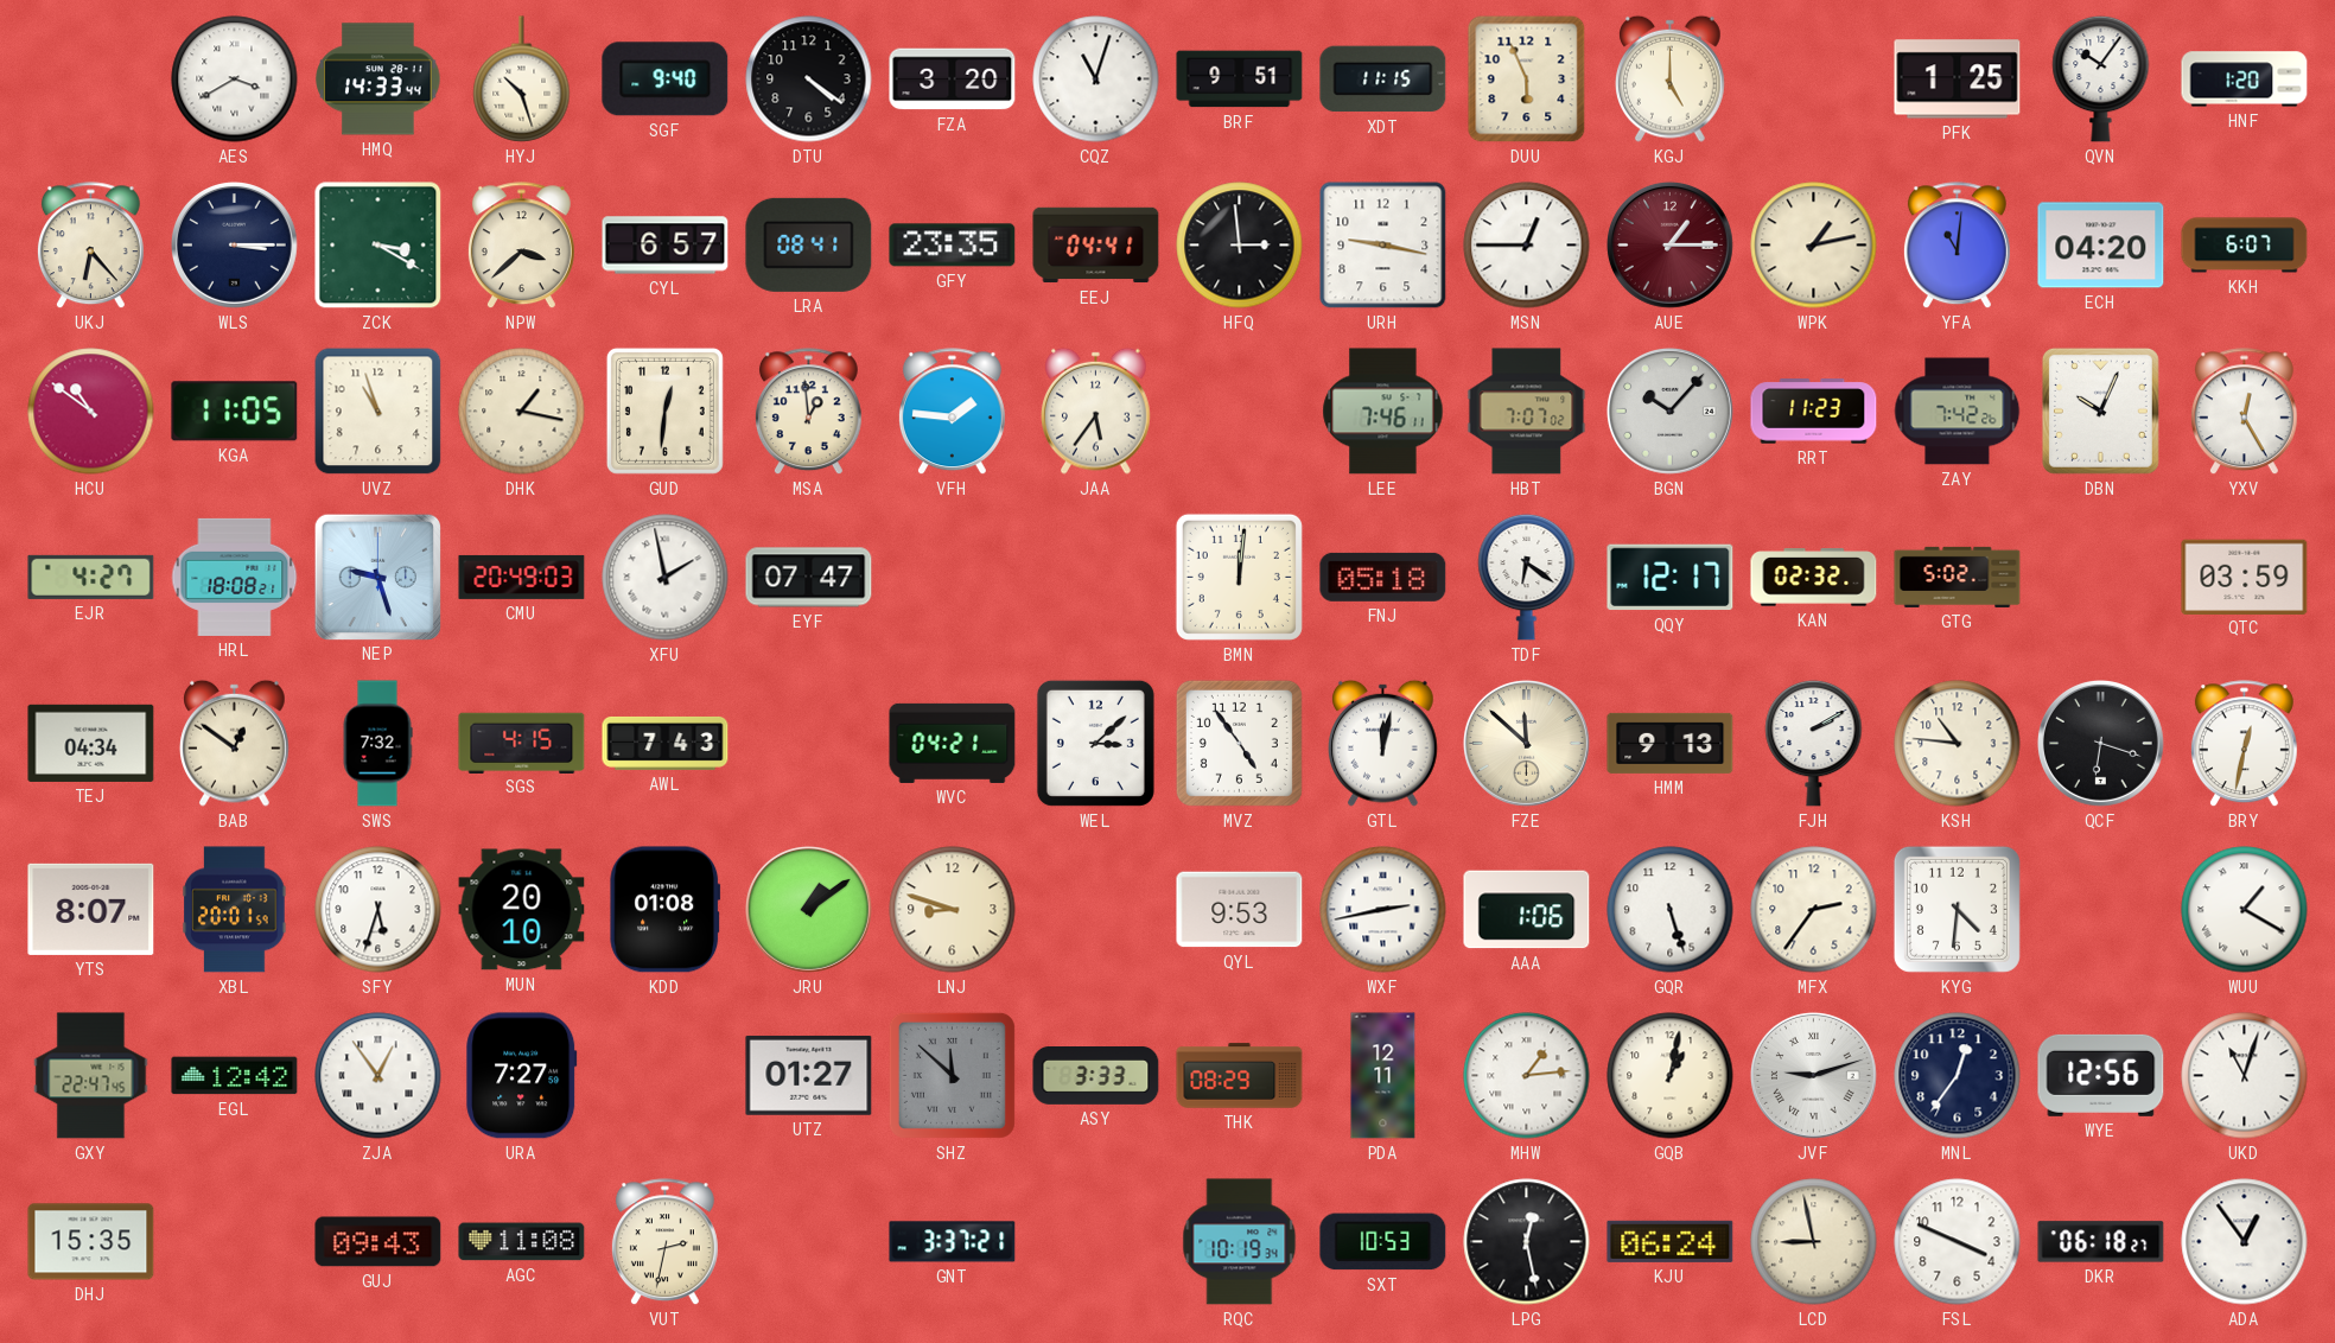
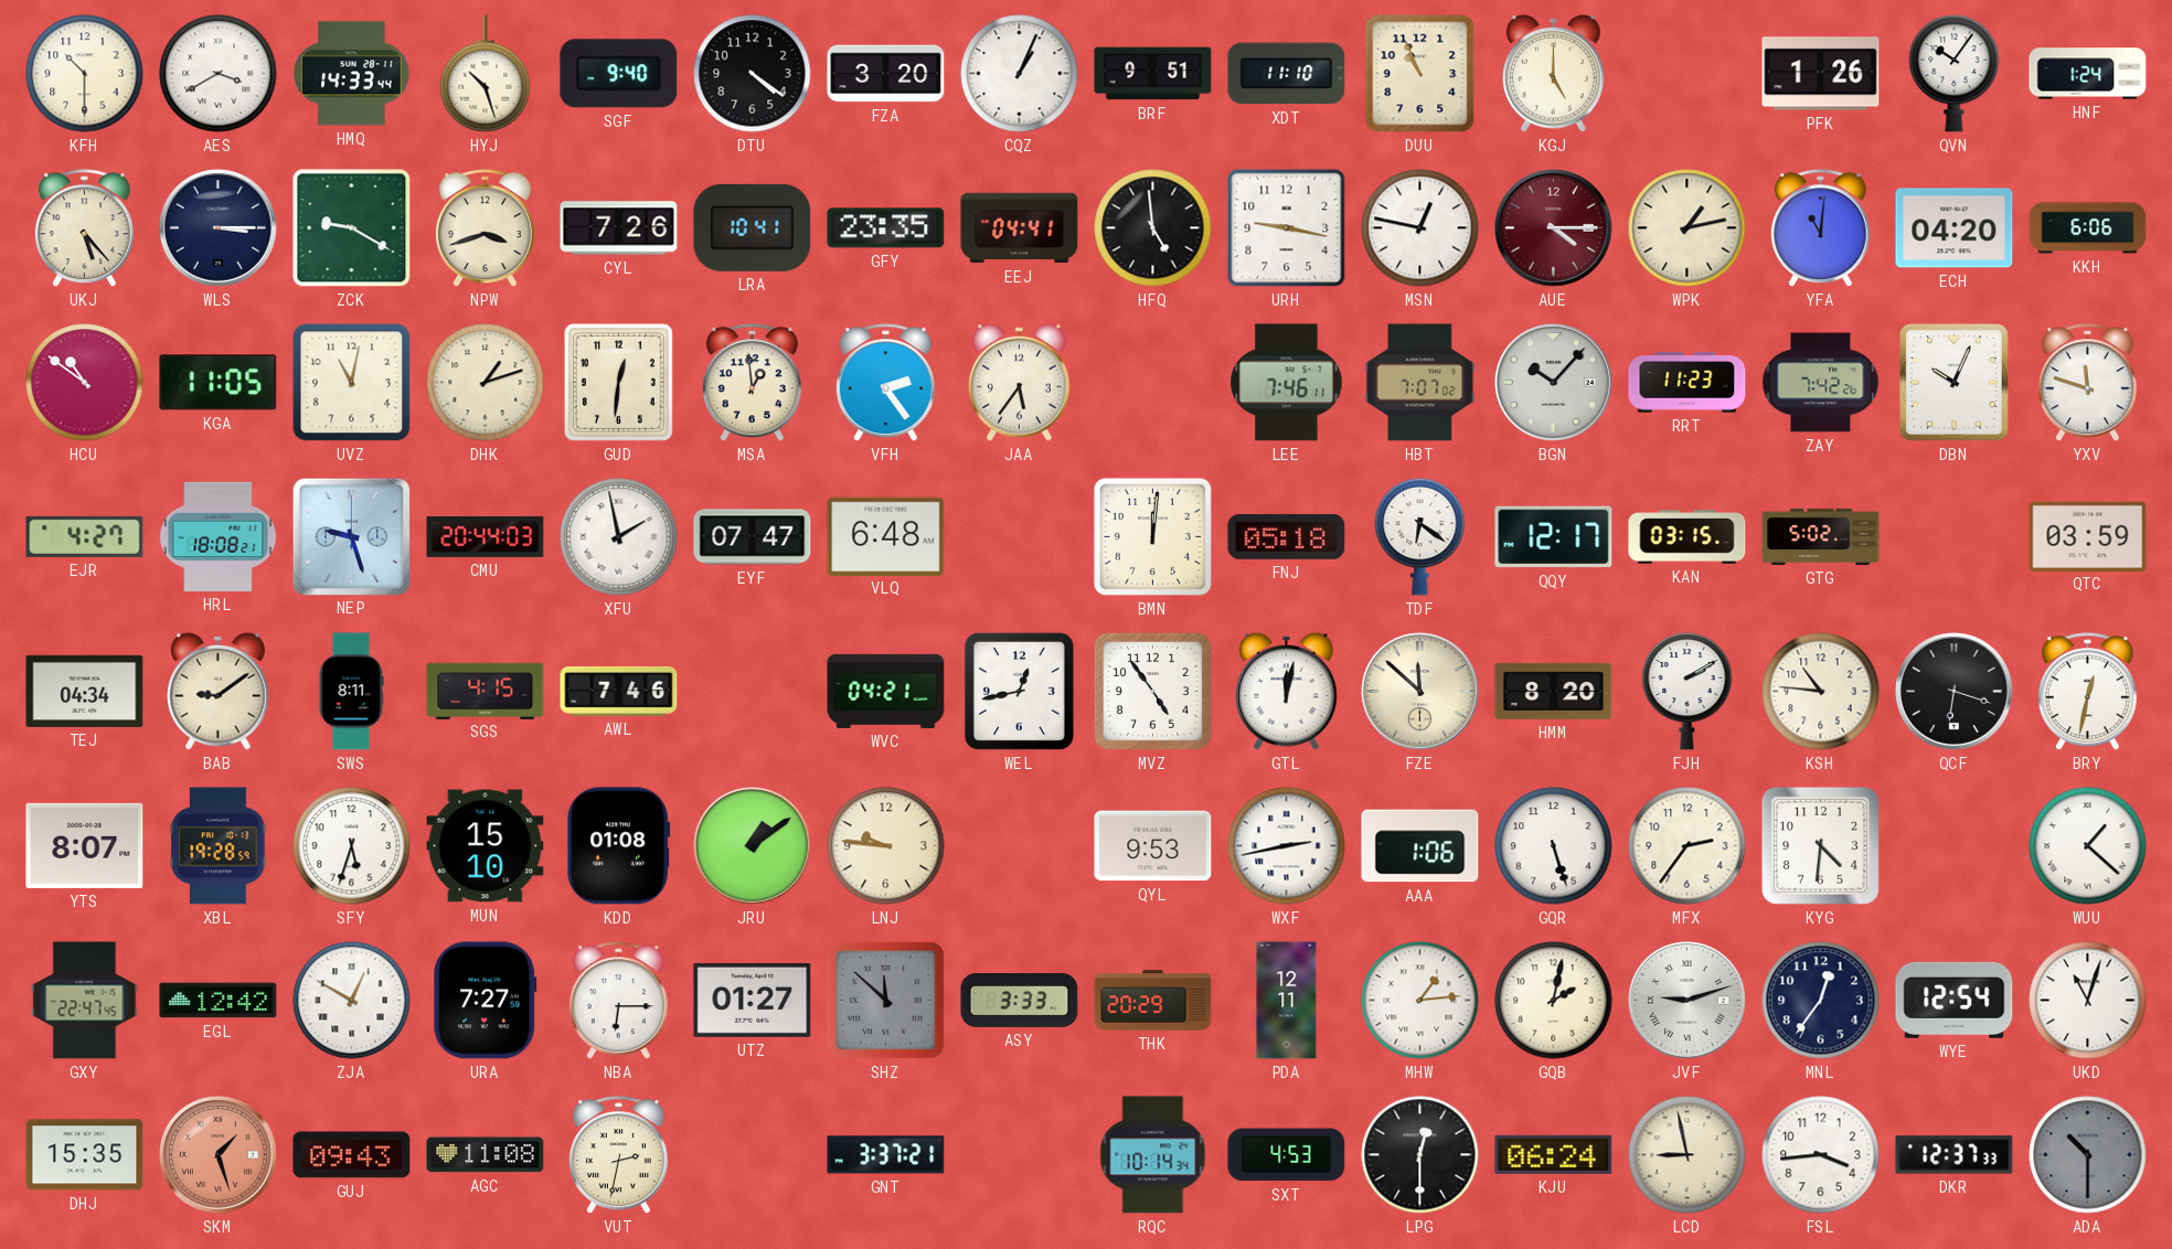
KFH: none -> 10:30 (85, 74)
CQZ: 11:03 -> 1:04 (1020, 74)
XDT: 11:15 -> 11:10 (1287, 74)
DUU: 5:56 -> 10:56 (1420, 74)
PFK: 1:25 -> 1:26 (1821, 74)
HNF: 1:20 -> 1:24 (2088, 74)
UKJ: 6:23 -> 5:23 (84, 228)
ZCK: 3:20 -> 9:20 (352, 228)
NPW: 3:38 -> 3:42 (485, 228)
CYL: 6:57 -> 7:26 (619, 228)
LRA: 08:41 -> 10:41 (753, 227)
HFQ: 2:59 -> 4:59 (1153, 228)
MSN: 12:45 -> 12:47 (1420, 228)
AUE: 1:15 -> 4:15 (1554, 228)
KKH: 6:07 -> 6:06 (2088, 228)
UVZ: 10:57 -> 11:02 (352, 383)
DHK: 1:17 -> 1:12 (486, 383)
VFH: 1:46 -> 2:24 (885, 383)
YXV: 12:25 -> 11:48 (2087, 383)
CMU: 20:49 -> 20:44 (486, 536)
VLQ: none -> 6:48 (886, 536)
KAN: 02:32 -> 03:15 (1687, 537)
BAB: 12:51 -> 9:09 (219, 691)
SWS: 7:32 -> 8:11 (351, 692)
AWL: 7:43 -> 7:46 (619, 691)
WEL: 3:08 -> 12:43 (1019, 691)
HMM: 9:13 -> 8:20 (1554, 691)
XBL: 20:01 -> 19:28 (219, 846)
MUN: 20:10 -> 15:10 (486, 846)
LNJ: 8:48 -> 9:46 (886, 846)
WUU: 1:20 -> 1:22 (2088, 846)
ZJA: 12:54 -> 12:50 (352, 1001)
NBA: none -> 6:15 (618, 1001)
THK: 08:29 -> 20:29 (1153, 1001)
GQB: 1:02 -> 2:02 (1554, 1001)
WYE: 12:56 -> 12:54 (1955, 1000)
SKM: none -> 1:27 (219, 1155)
RQC: 10:19 -> 10:14 (1153, 1155)
SXT: 10:53 -> 4:53 (1287, 1155)
LPG: 12:28 -> 12:30 (1420, 1155)
FSL: 3:49 -> 3:44 (1821, 1155)
DKR: 06:18 -> 12:37 (1955, 1155)
ADA: 12:54 -> 10:30 (2088, 1155)
ADA dial: white -> grey (2088, 1155)
